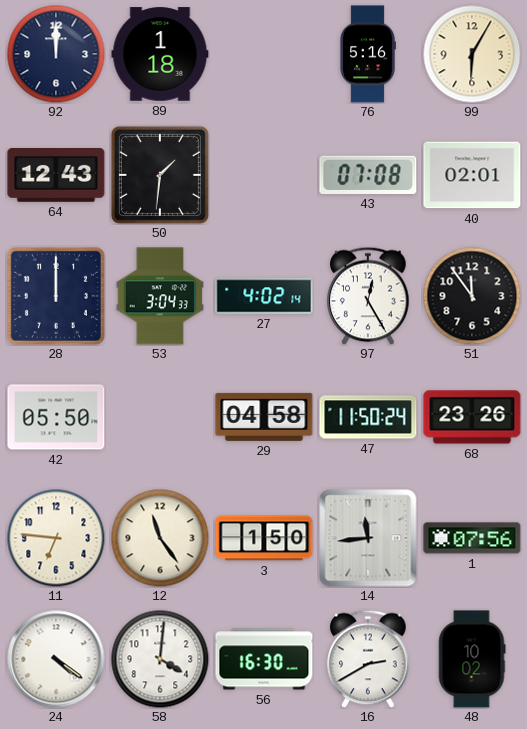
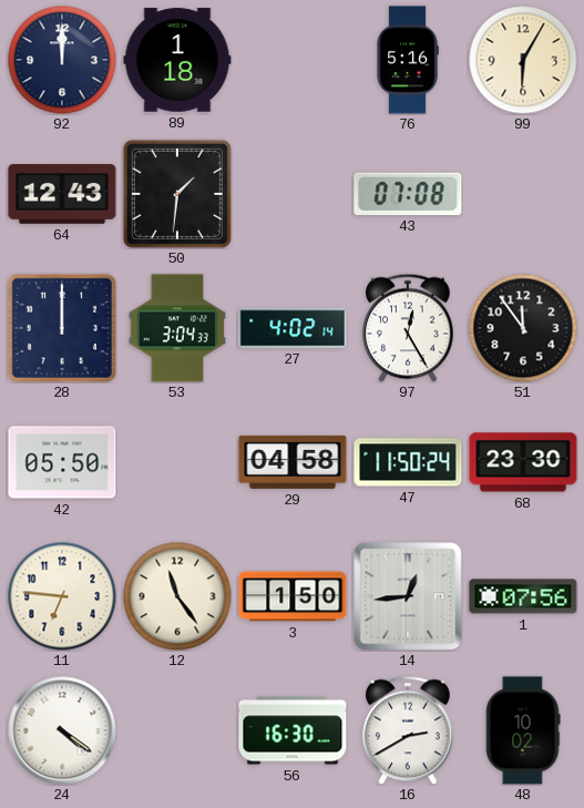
40: 02:01 -> none (472, 175)
68: 23:26 -> 23:30 (523, 462)
14: 11:44 -> 12:44 (408, 596)
58: 4:01 -> none (160, 659)
